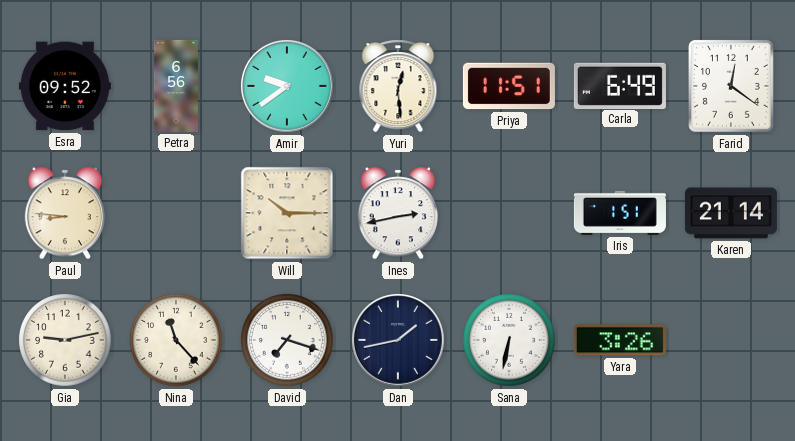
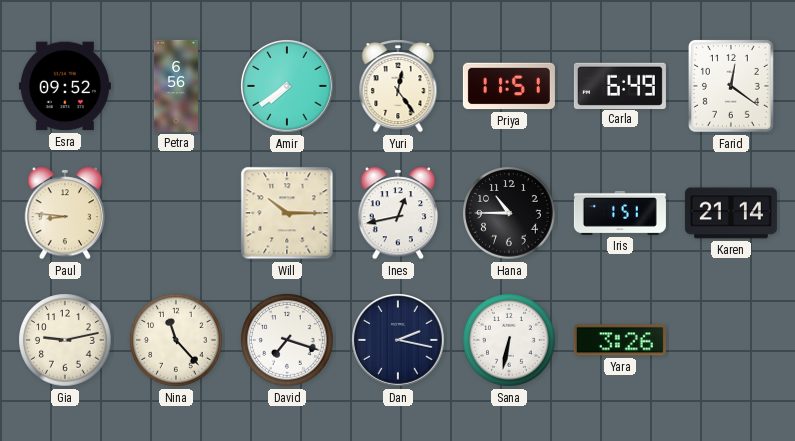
Amir: 9:39 -> 7:39 (288, 87)
Yuri: 12:29 -> 12:24 (398, 86)
Ines: 2:43 -> 12:43 (398, 213)
Hana: none -> 10:45 (509, 213)
Dan: 1:43 -> 2:17 (399, 341)
